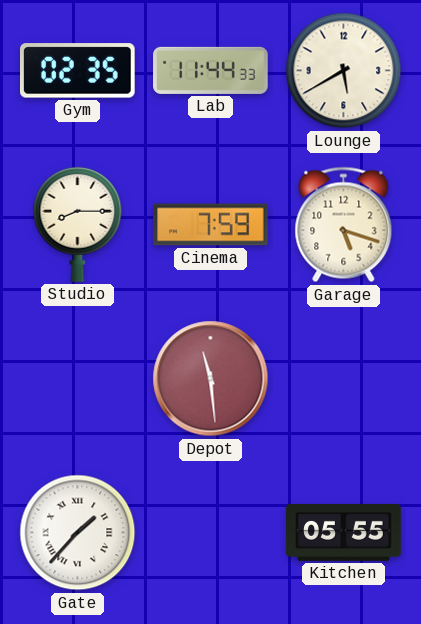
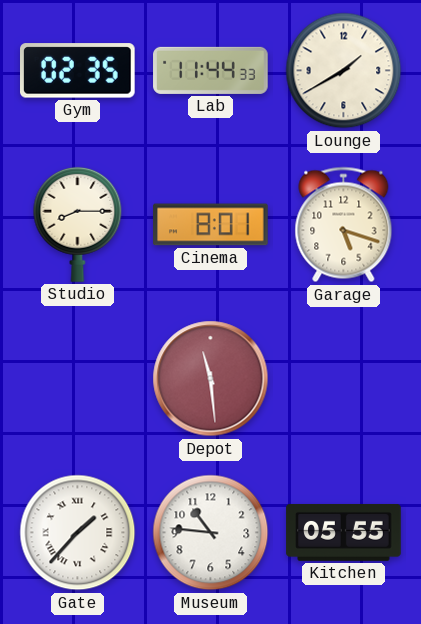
Lounge: 5:40 -> 1:40 (344, 71)
Cinema: 7:59 -> 8:01 (211, 225)
Museum: none -> 10:46 (211, 533)
